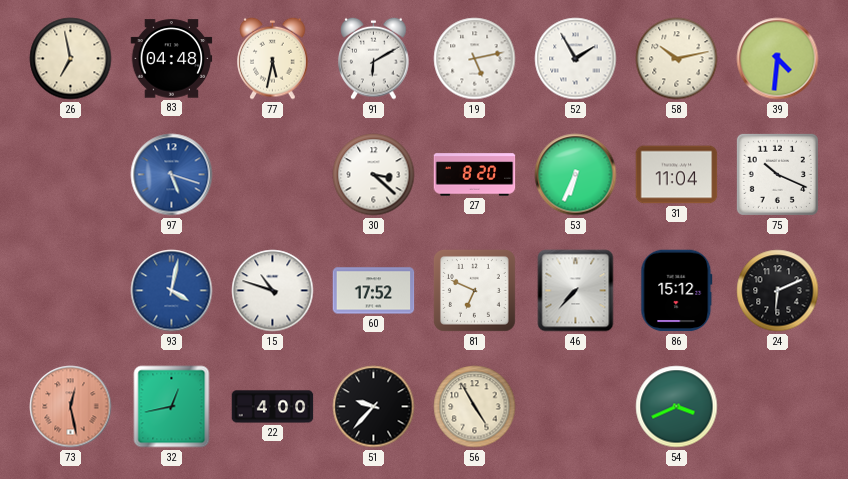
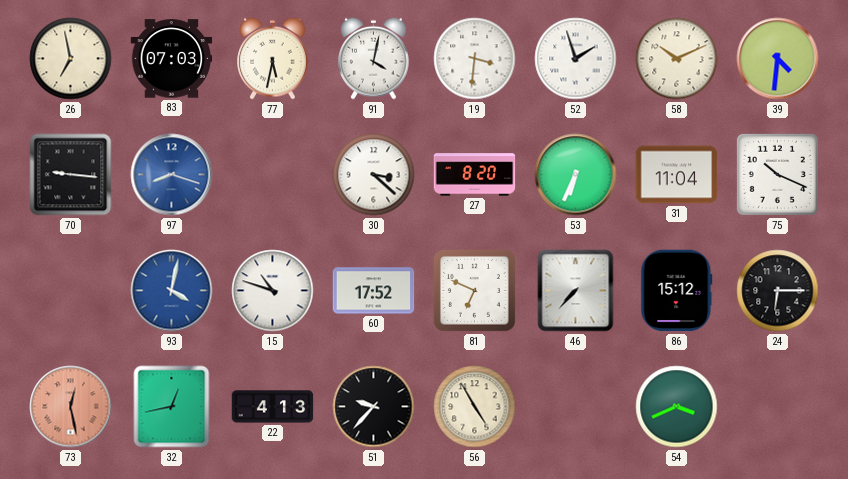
83: 04:48 -> 07:03 (172, 59)
91: 6:10 -> 4:02 (374, 58)
19: 5:13 -> 3:31 (475, 59)
52: 1:55 -> 1:57 (576, 59)
58: 10:13 -> 10:11 (677, 59)
70: none -> 9:16 (71, 175)
97: 5:18 -> 8:18 (172, 175)
24: 6:11 -> 6:15 (778, 291)
22: 4:00 -> 4:13 (273, 407)
